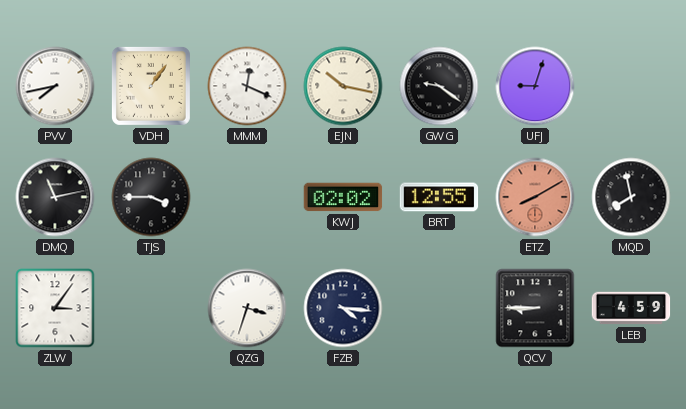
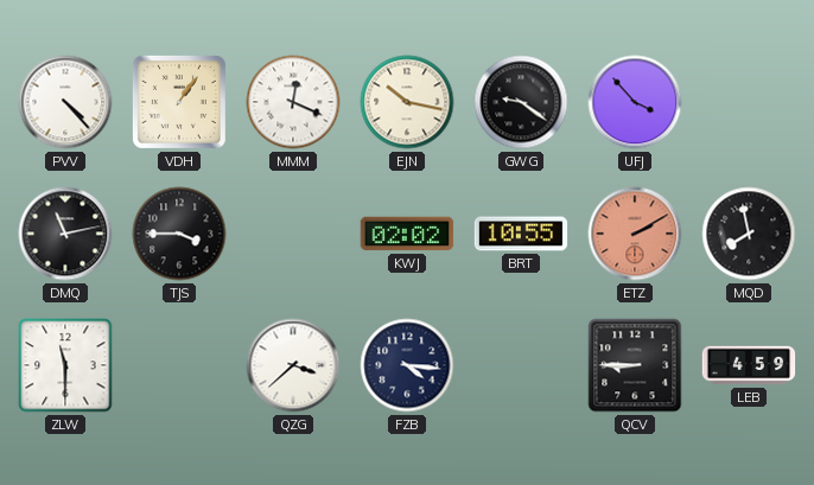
PVV: 7:43 -> 4:23 (65, 102)
UFJ: 9:03 -> 3:53 (635, 102)
BRT: 12:55 -> 10:55 (521, 234)
ETZ: 8:10 -> 2:10 (635, 234)
ZLW: 3:06 -> 11:30 (65, 365)
QZG: 3:33 -> 3:38 (293, 365)
